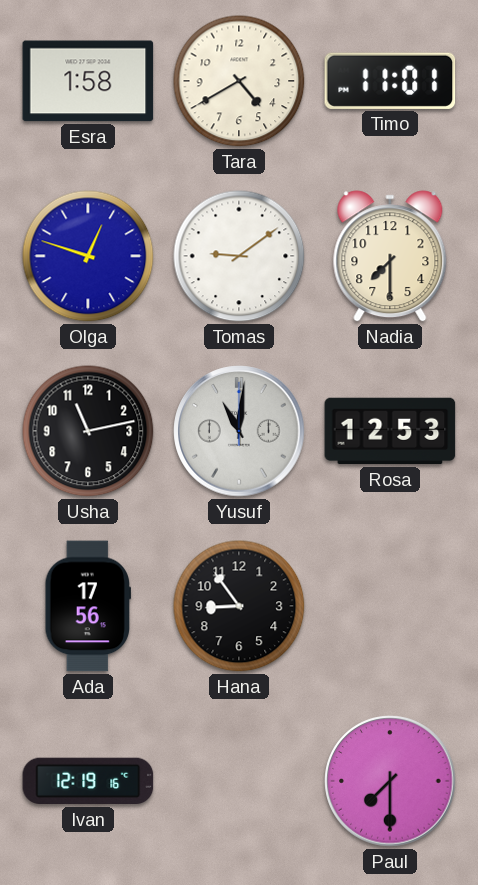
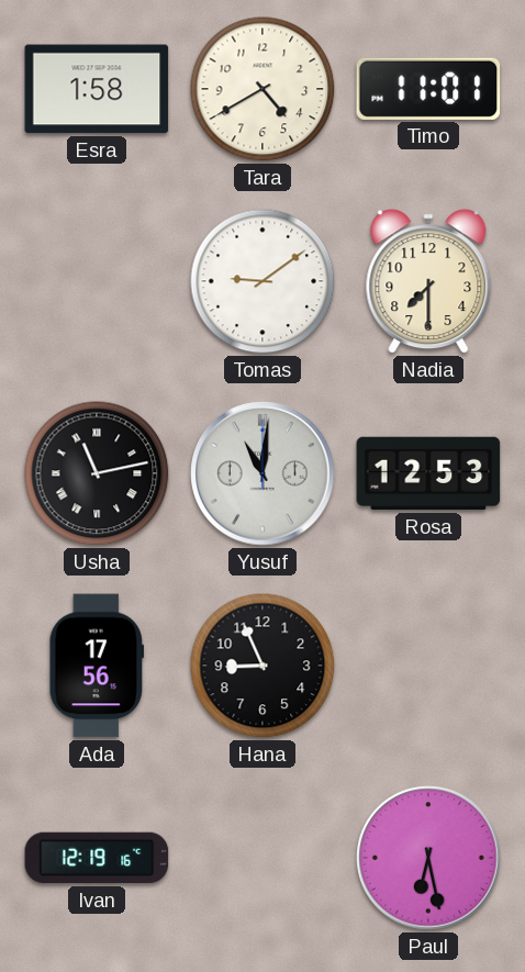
Olga: 12:48 -> none (88, 256)
Usha numerals: Arabic -> Roman (97, 473)
Hana: 8:54 -> 8:56 (262, 666)
Paul: 7:30 -> 6:28 (428, 858)
